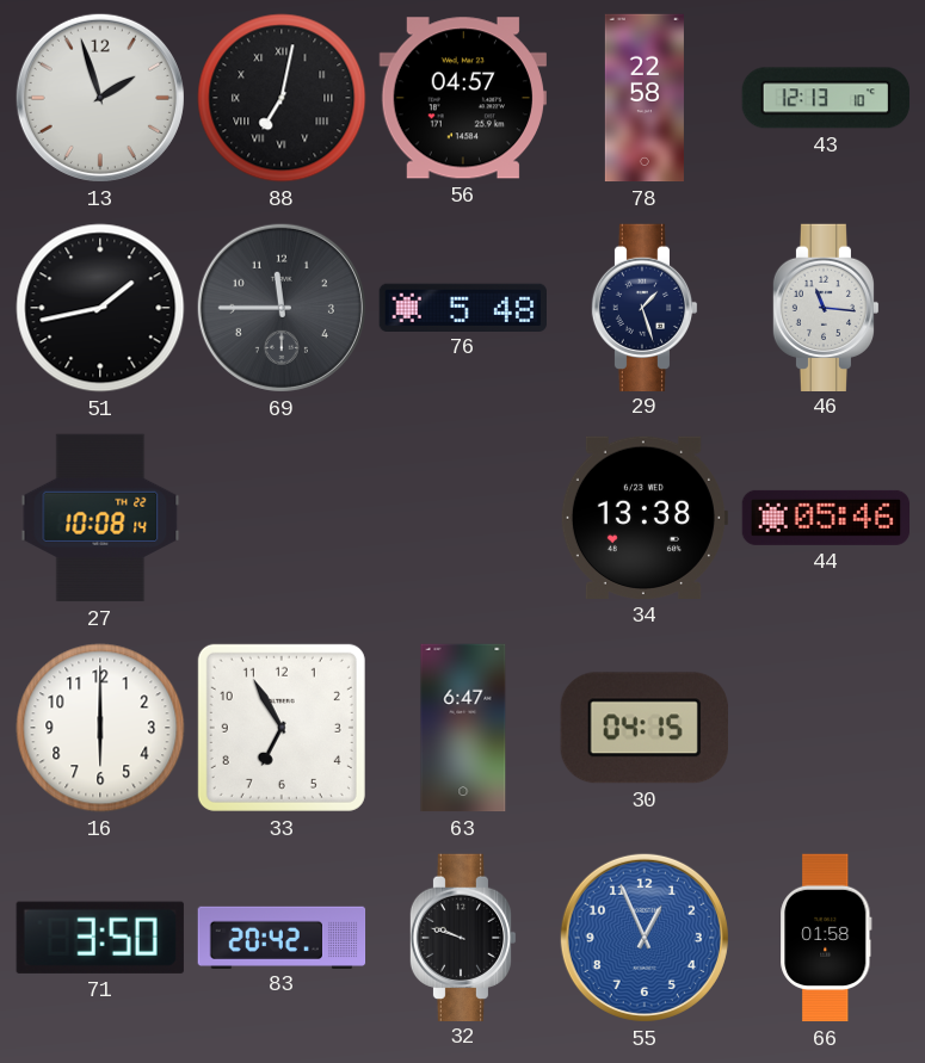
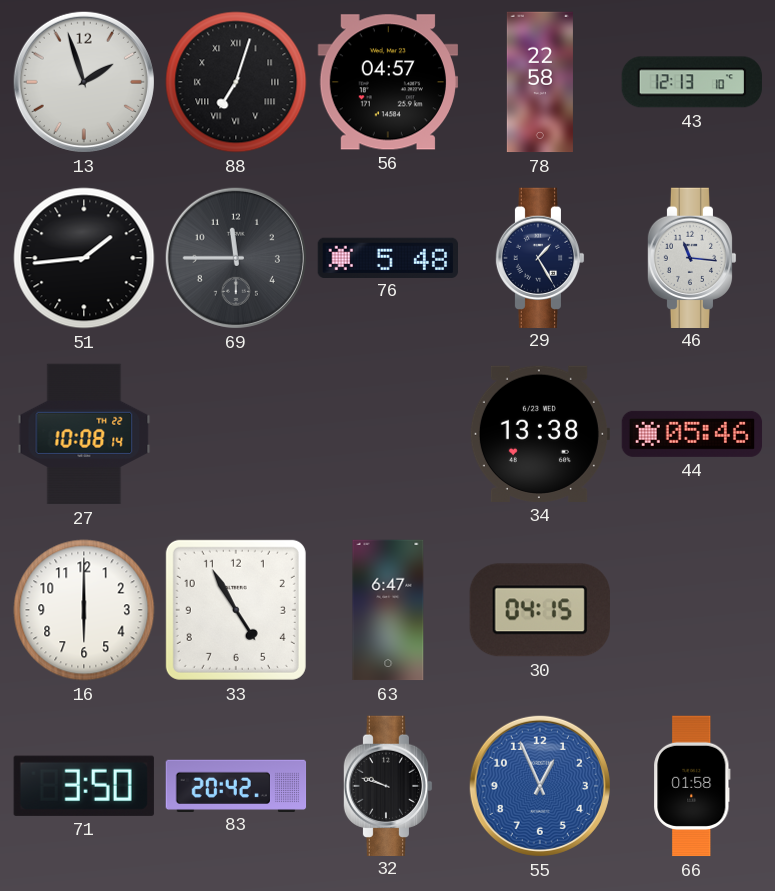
88: 7:02 -> 7:03 (236, 82)
51: 1:43 -> 1:44 (84, 258)
29: 1:27 -> 1:25 (540, 257)
33: 6:55 -> 4:55 (236, 610)
